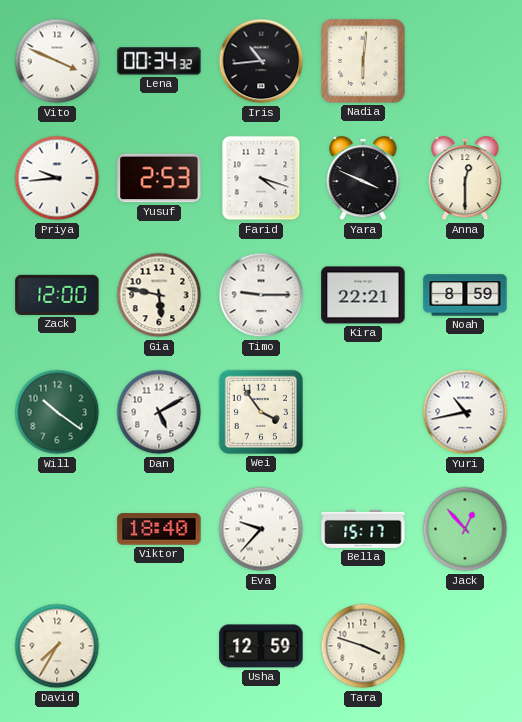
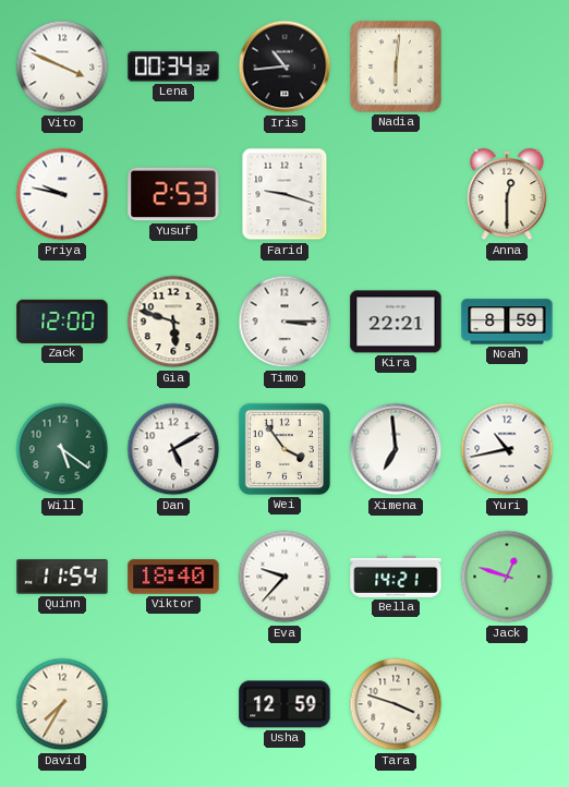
Priya: 9:44 -> 9:47 (62, 194)
Farid: 4:18 -> 9:18 (284, 194)
Yara: 3:49 -> none (363, 178)
Gia: 5:47 -> 5:48 (173, 322)
Timo: 9:15 -> 3:15 (284, 322)
Will: 10:21 -> 5:21 (62, 449)
Ximena: none -> 6:59 (396, 449)
Quinn: none -> 11:54 (62, 577)
Bella: 15:17 -> 14:21 (396, 577)
Jack: 12:53 -> 12:48 (507, 577)
